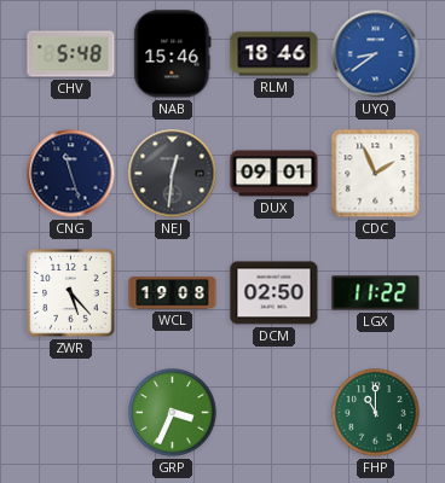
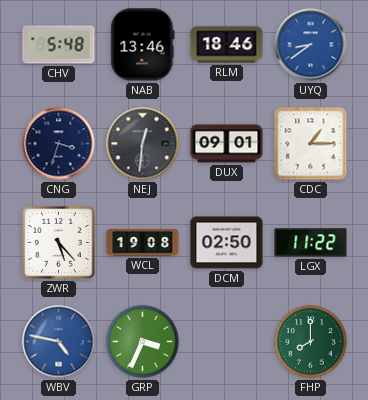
NAB: 15:46 -> 13:46 (143, 45)
CNG: 11:27 -> 3:33 (59, 144)
CDC: 1:56 -> 1:15 (311, 144)
WBV: none -> 4:47 (59, 342)
FHP: 11:00 -> 8:00 (311, 342)
